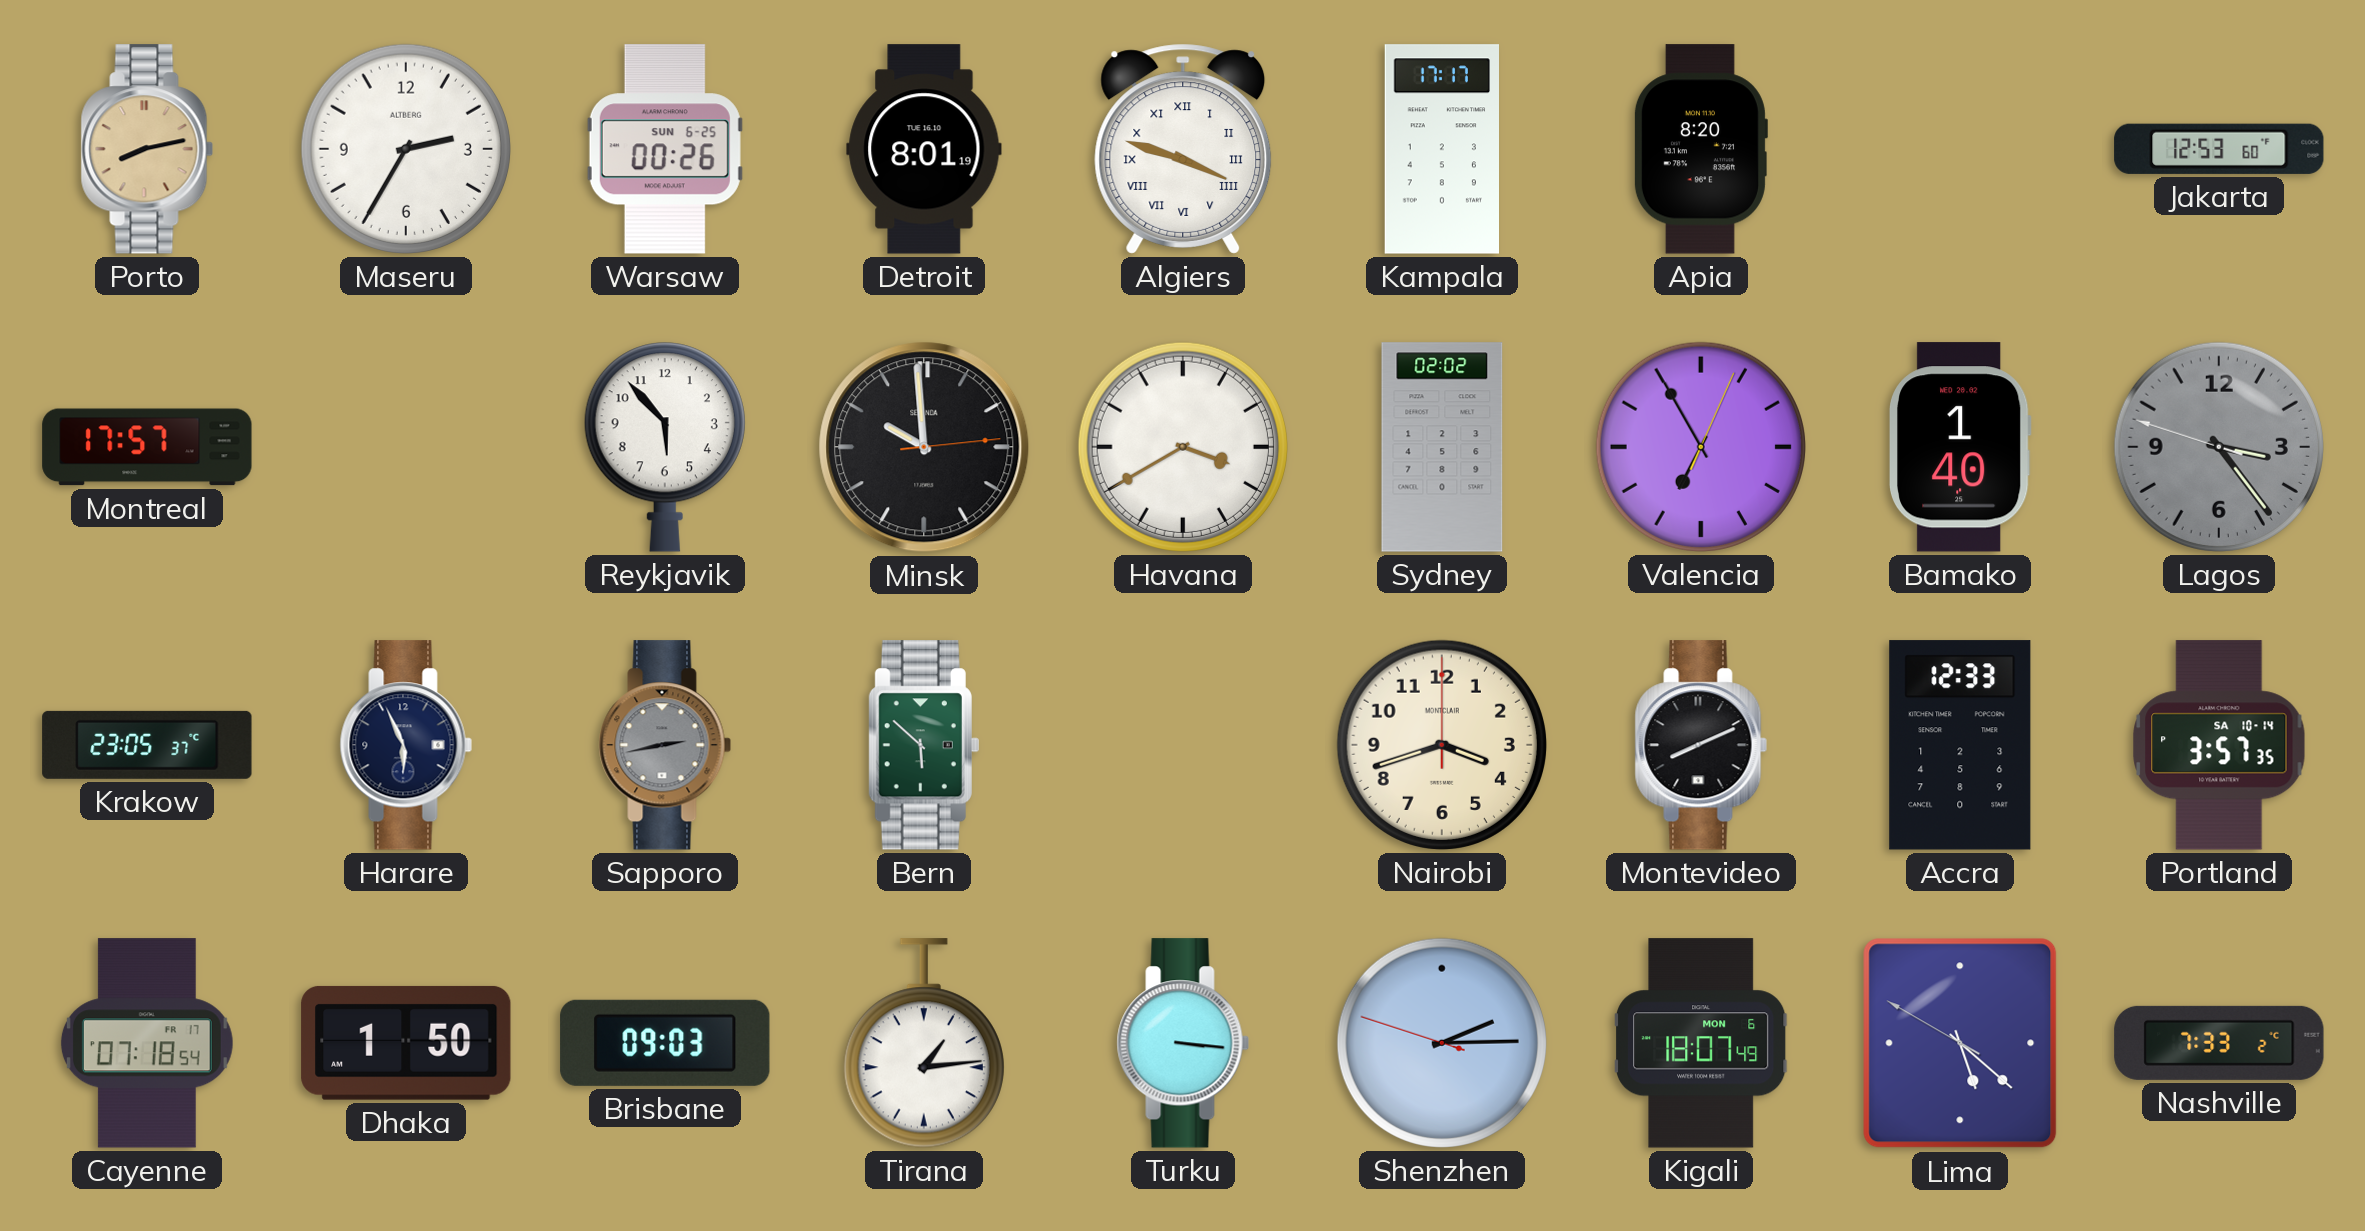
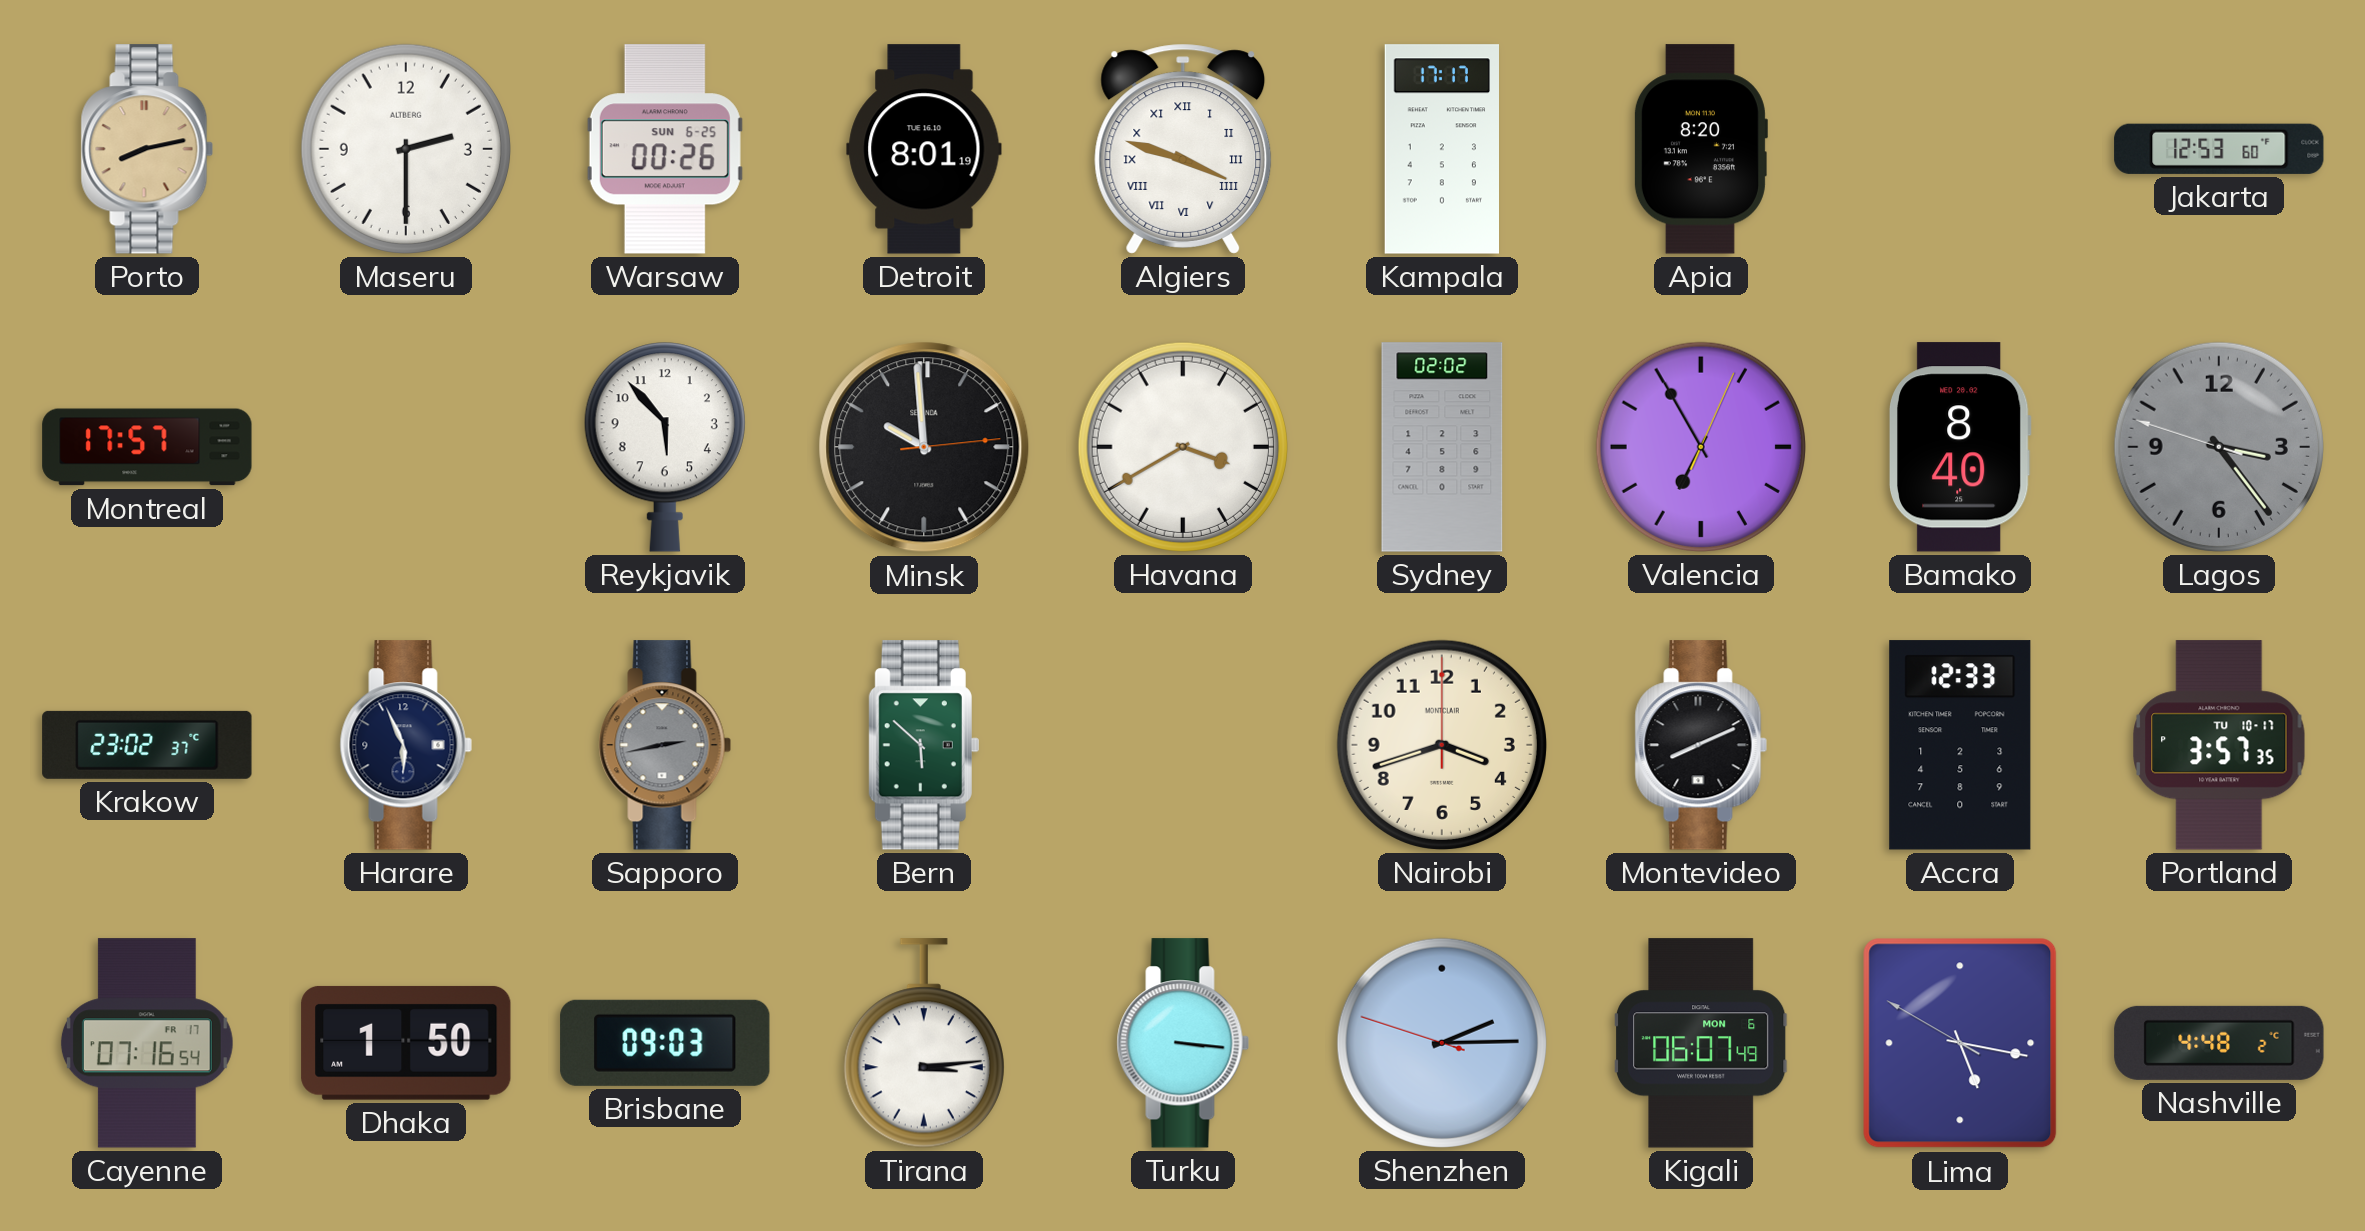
Maseru: 2:35 -> 2:30 (406, 149)
Bamako: 1:40 -> 8:40 (1960, 447)
Krakow: 23:05 -> 23:02 (147, 745)
Portland date: SA 10-14 -> TU 10-17 (2219, 745)
Cayenne: 07:18 -> 07:16 (147, 1043)
Tirana: 1:14 -> 3:14 (924, 1043)
Kigali: 18:07 -> 06:07 (1702, 1043)
Lima: 5:21 -> 5:16 (1960, 1043)
Nashville: 7:33 -> 4:48 (2219, 1043)
